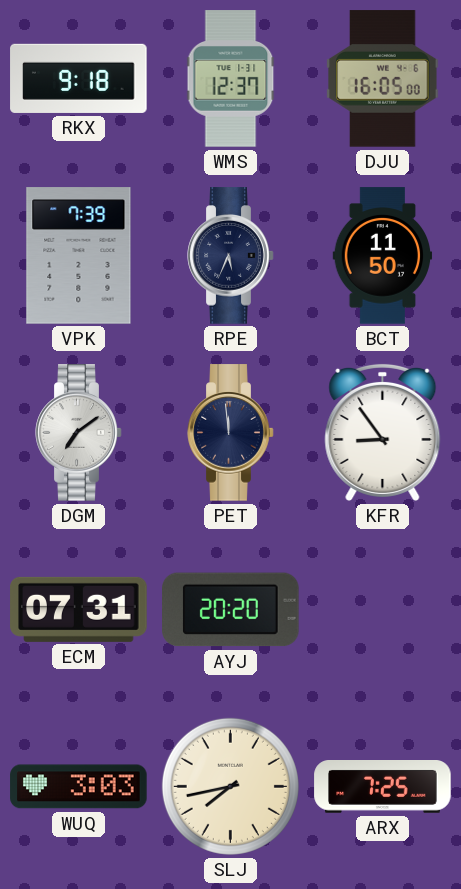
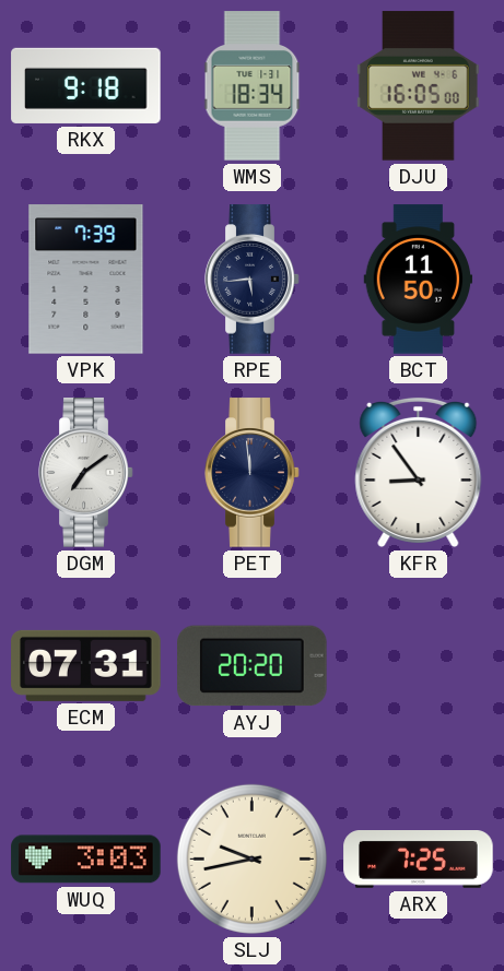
WMS: 12:37 -> 18:34 (253, 86)
RPE: 5:34 -> 5:44 (253, 280)
SLJ: 7:43 -> 9:43 (251, 858)
